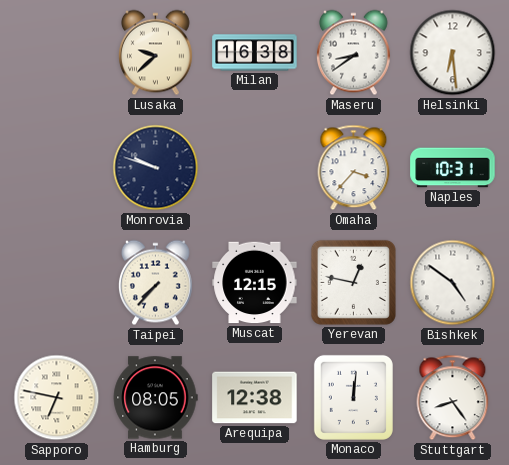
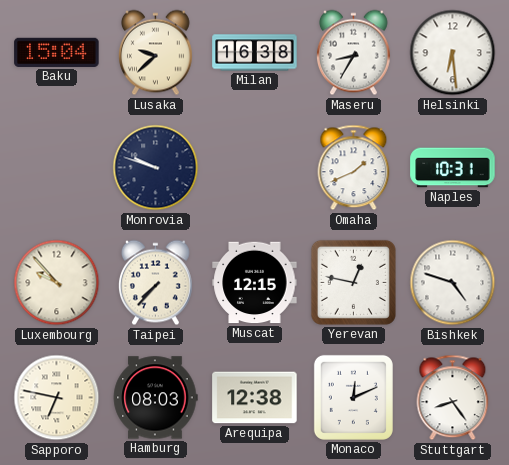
Baku: none -> 15:04 (57, 52)
Maseru: 8:39 -> 8:35 (353, 53)
Omaha: 3:37 -> 1:41 (354, 168)
Luxembourg: none -> 9:53 (57, 283)
Bishkek: 4:51 -> 4:48 (453, 283)
Hamburg: 08:05 -> 08:03 (155, 398)
Monaco: 12:01 -> 12:11 (353, 397)
